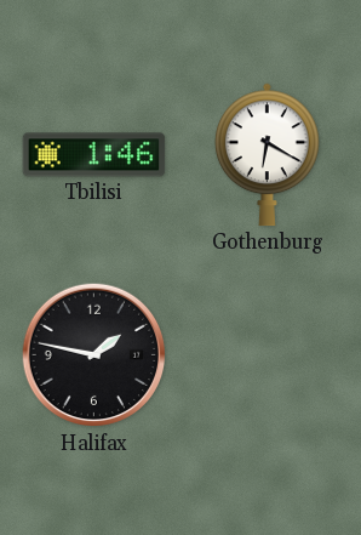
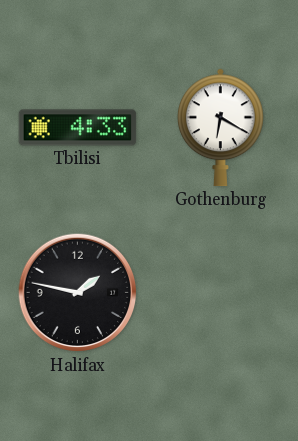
Tbilisi: 1:46 -> 4:33 (78, 128)
